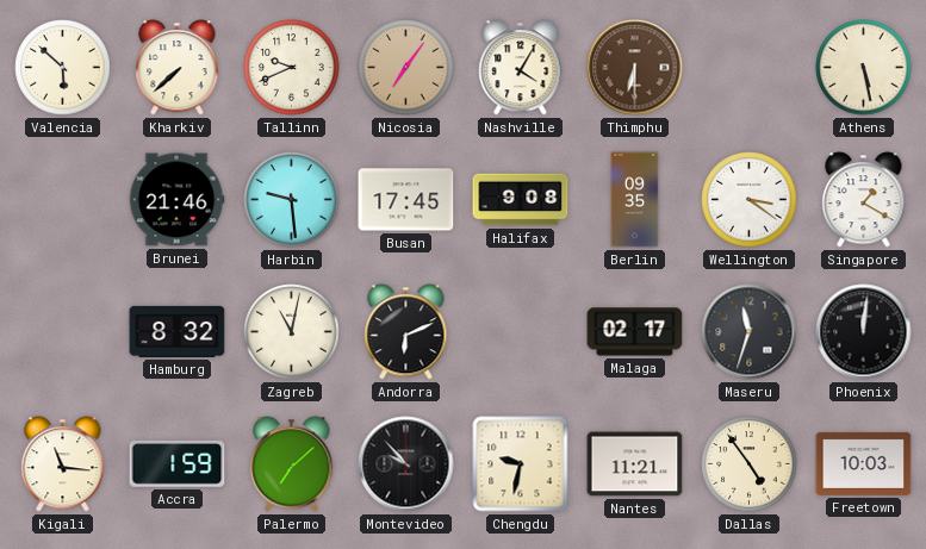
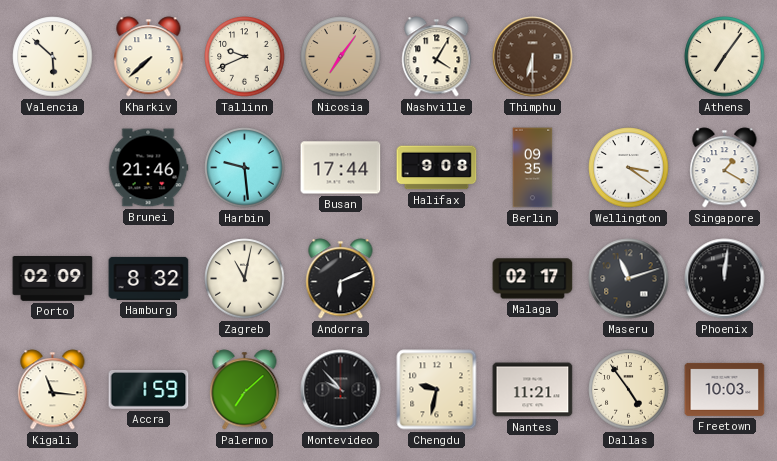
Athens: 5:28 -> 7:06 (725, 57)
Busan: 17:45 -> 17:44 (341, 168)
Porto: none -> 02:09 (53, 279)
Maseru: 11:33 -> 11:12 (629, 279)
